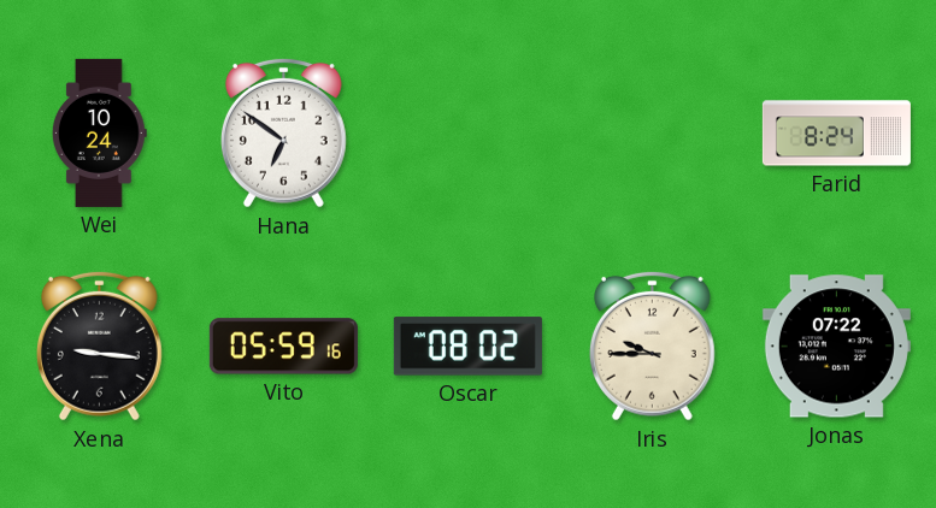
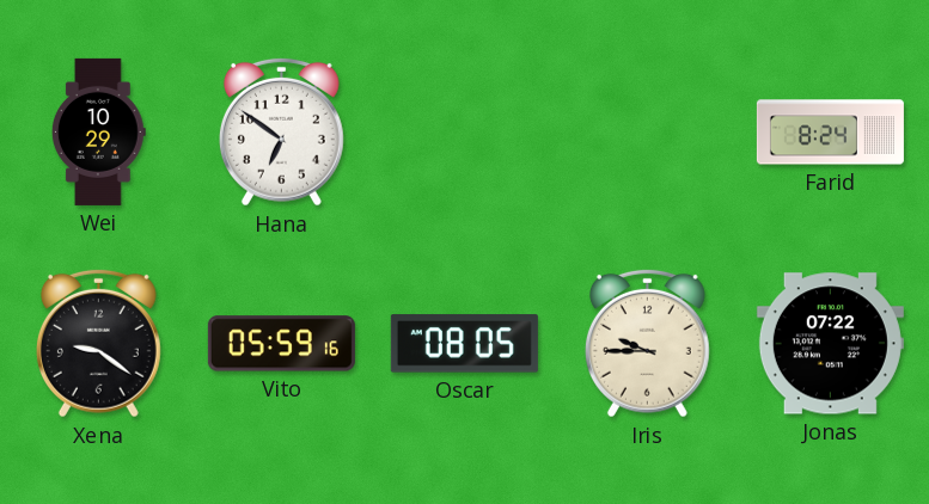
Wei: 10:24 -> 10:29 (99, 131)
Xena: 9:16 -> 9:21 (98, 343)
Oscar: 08:02 -> 08:05 (464, 344)
